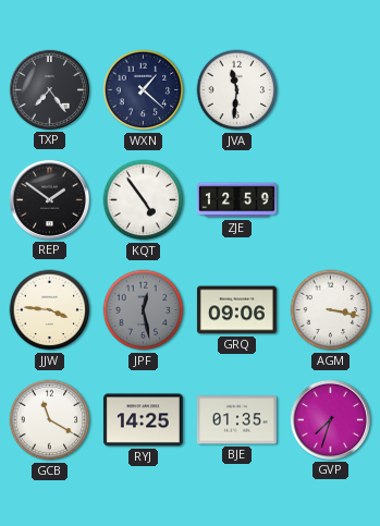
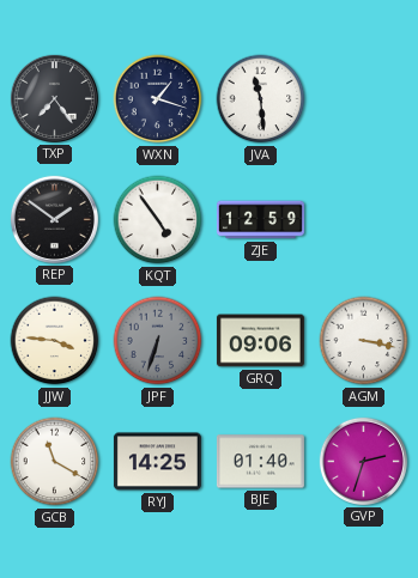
WXN: 1:22 -> 1:18 (158, 99)
JVA: 11:31 -> 11:29 (261, 99)
JPF: 12:28 -> 6:33 (158, 341)
BJE: 01:35 -> 01:40 (260, 462)
GVP: 7:33 -> 2:33 (363, 461)
